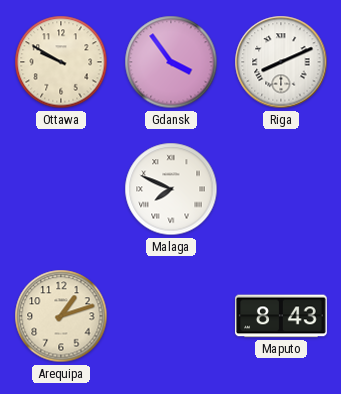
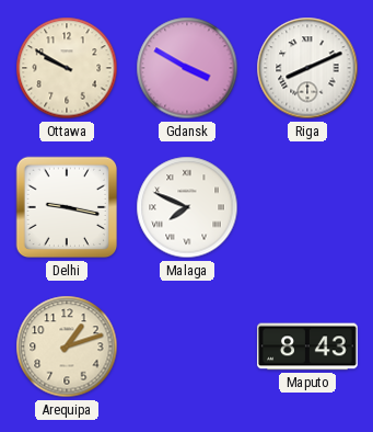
Gdansk: 3:54 -> 3:50 (187, 68)
Delhi: none -> 9:17 (67, 207)
